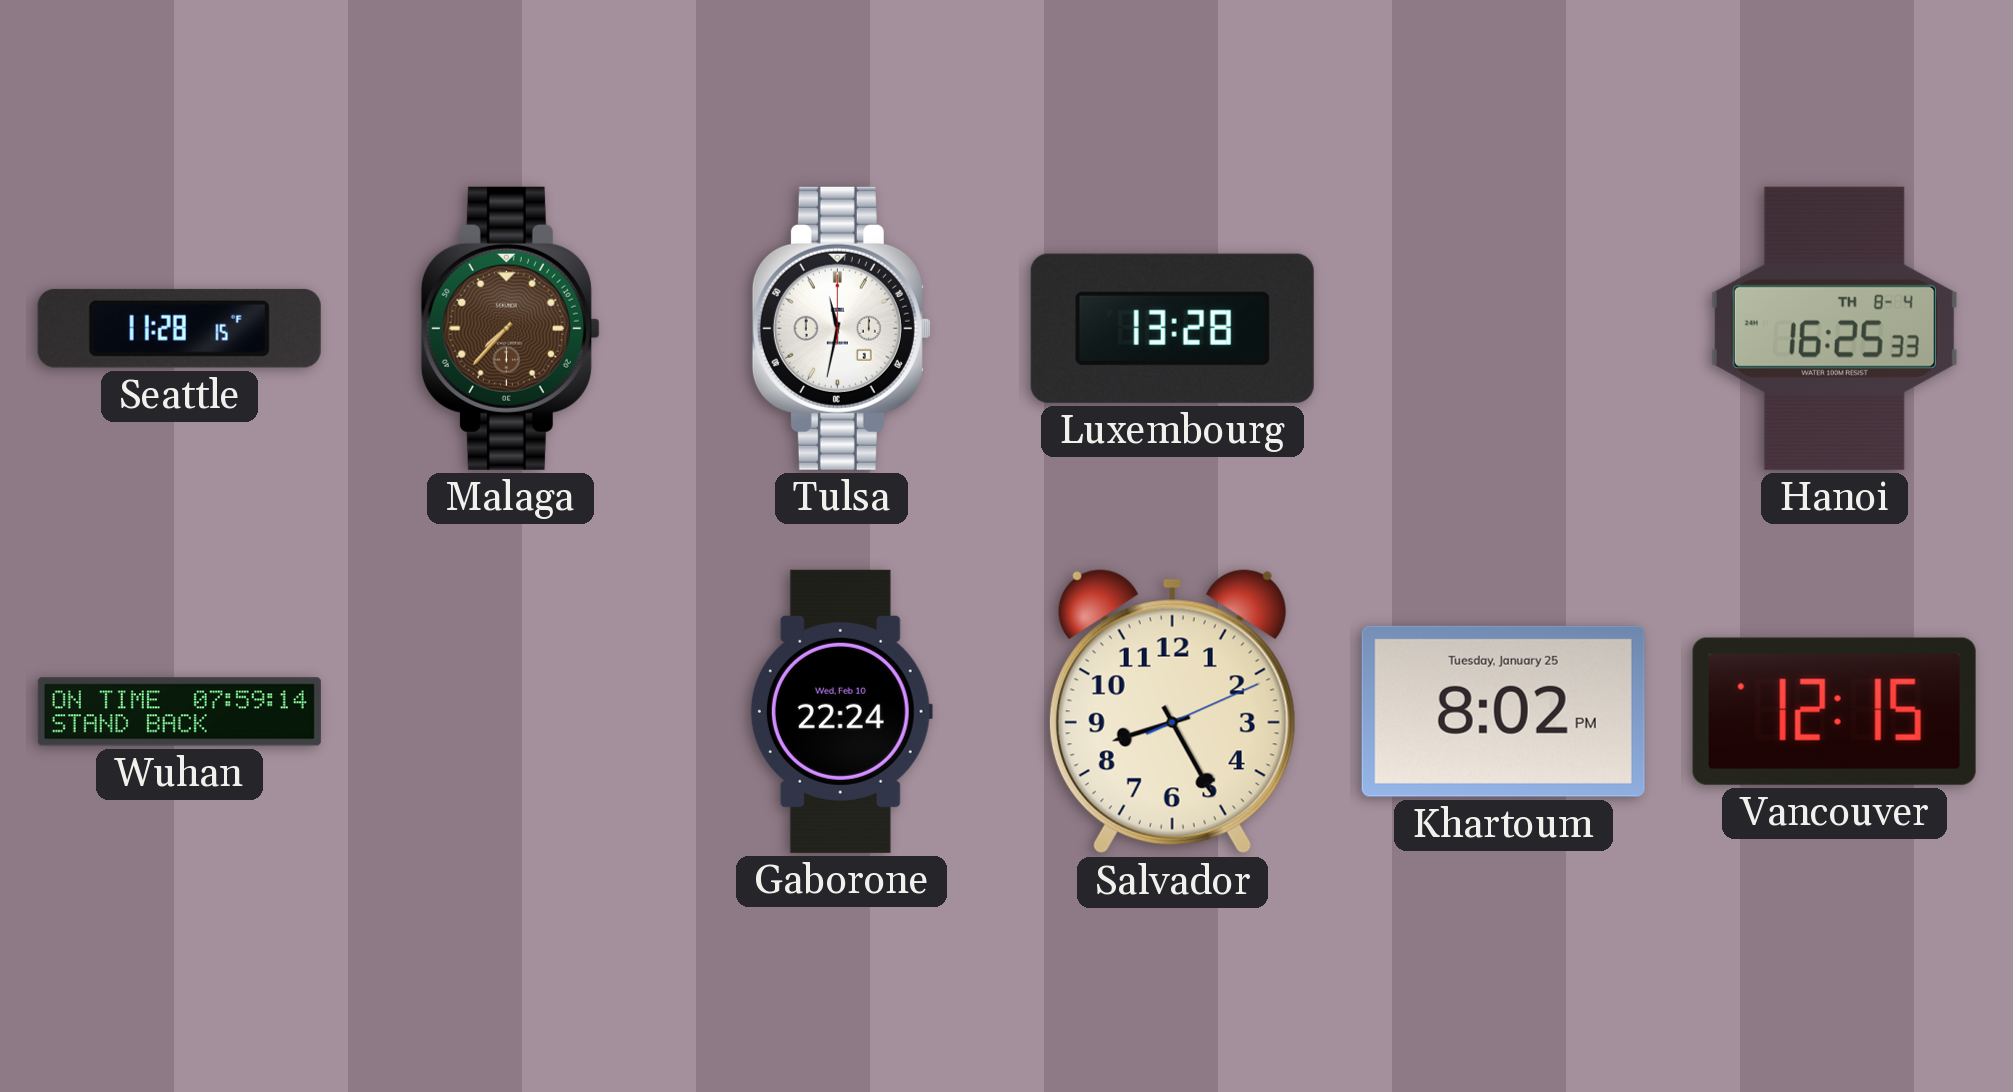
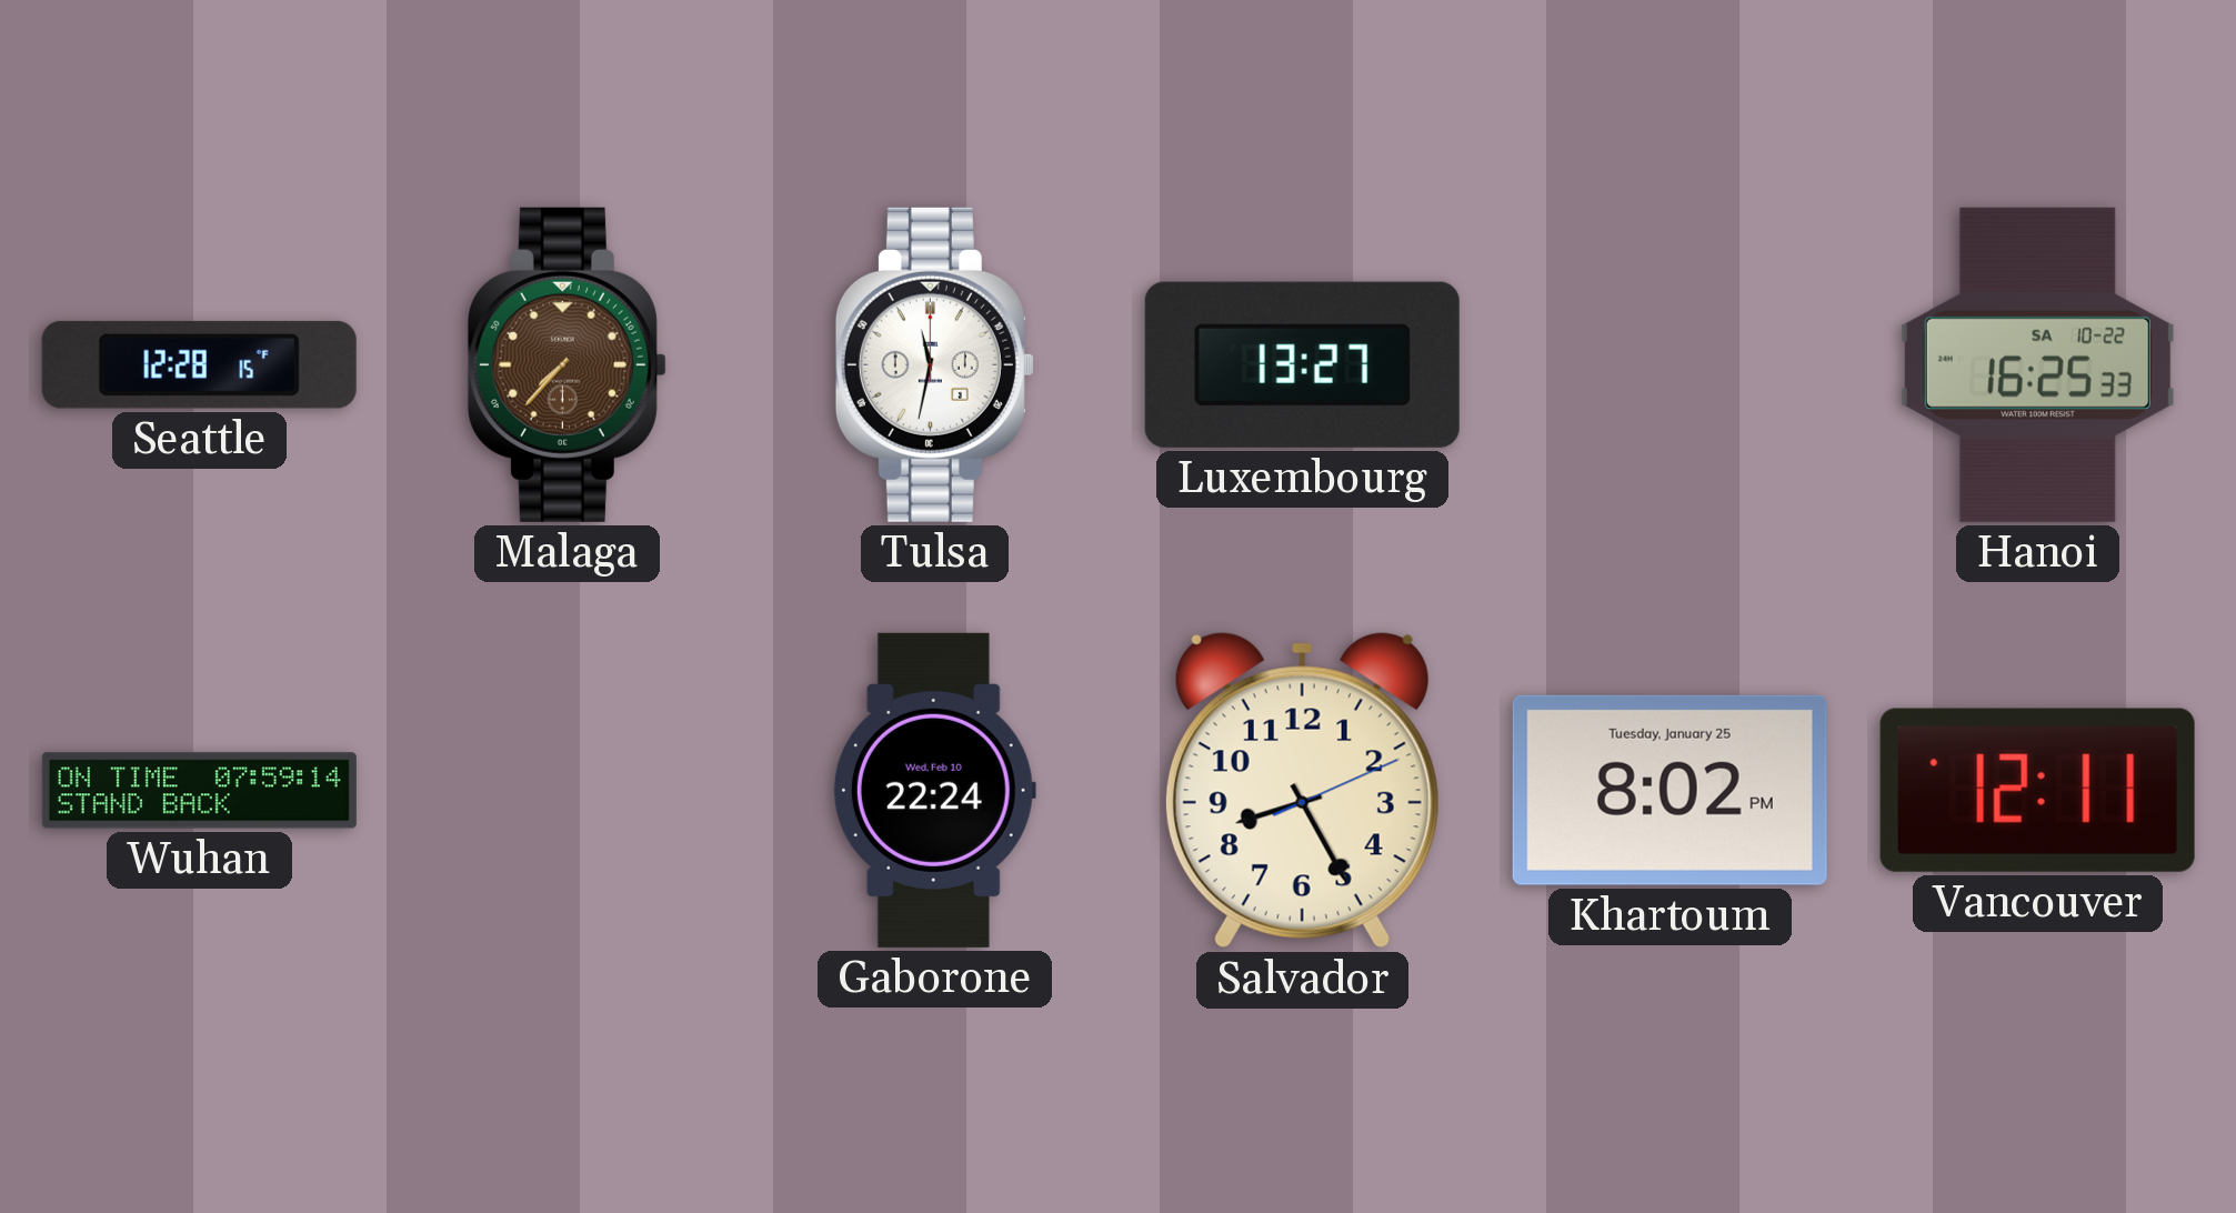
Seattle: 11:28 -> 12:28 (199, 364)
Luxembourg: 13:28 -> 13:27 (1302, 364)
Hanoi date: TH 8-4 -> SA 10-22 (2037, 364)
Vancouver: 12:15 -> 12:11 (2037, 790)
